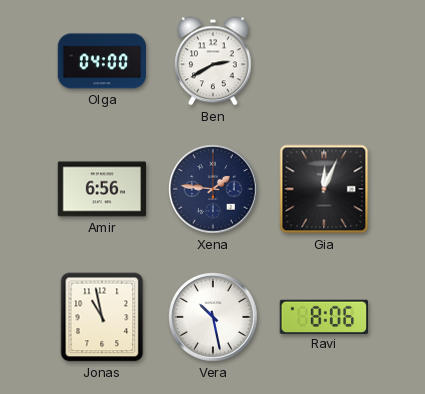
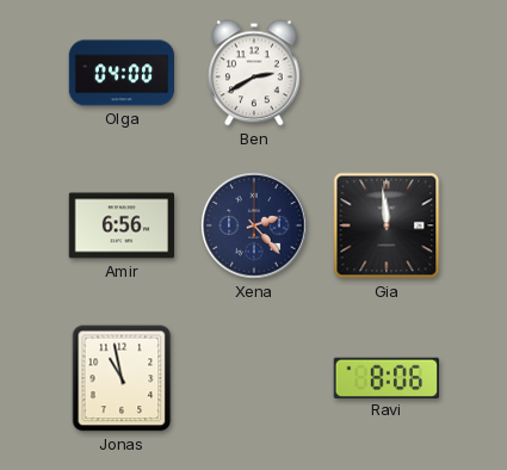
Xena: 1:46 -> 2:23 (254, 225)
Gia: 12:04 -> 11:59 (387, 225)
Vera: 10:28 -> none (213, 317)
